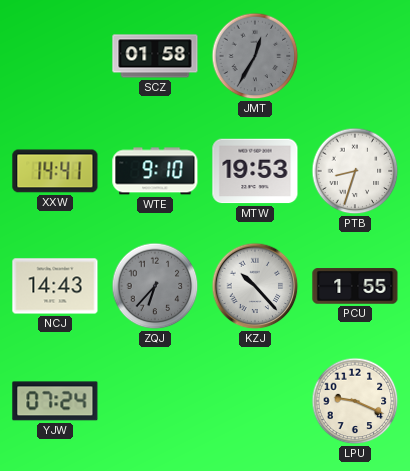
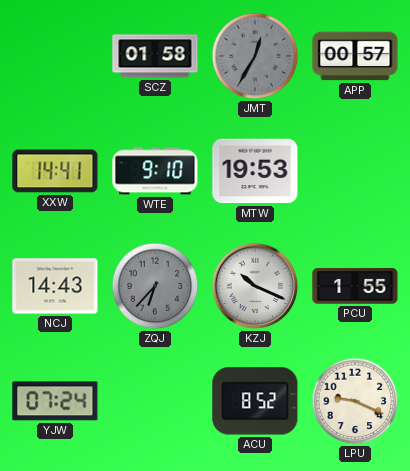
APP: none -> 00:57 (355, 56)
PTB: 8:33 -> none (355, 171)
KZJ: 10:23 -> 10:19 (255, 286)
ACU: none -> 8:52 (255, 401)
